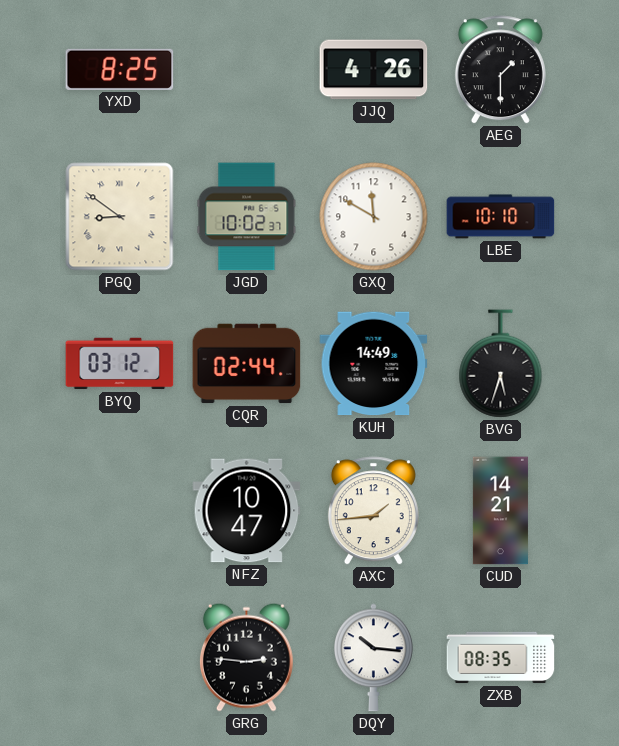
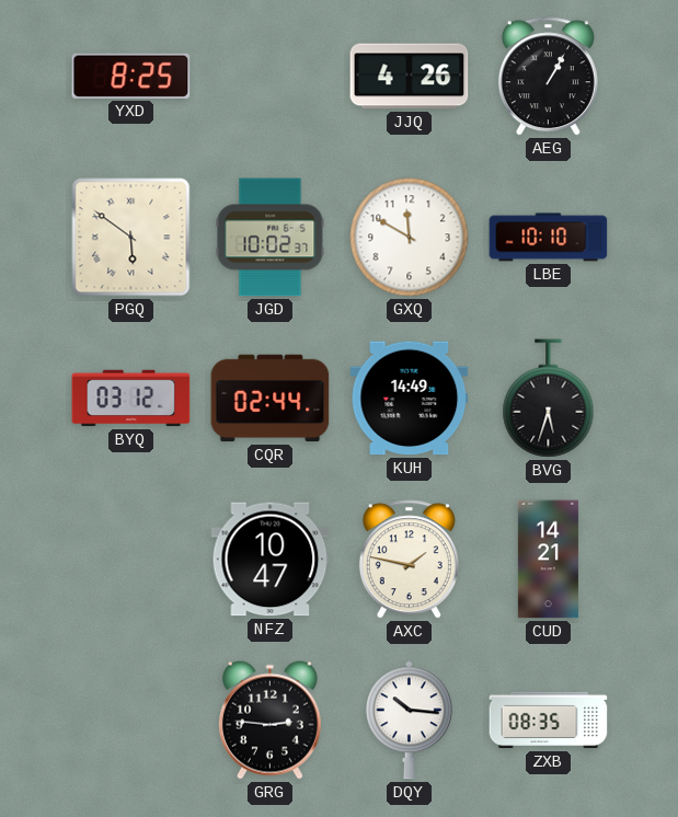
AEG: 1:30 -> 1:05 (548, 77)
PGQ: 8:51 -> 5:51 (131, 238)
AXC: 1:44 -> 1:47 (409, 560)
